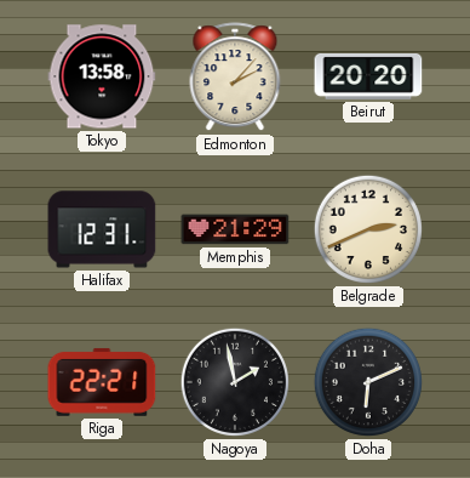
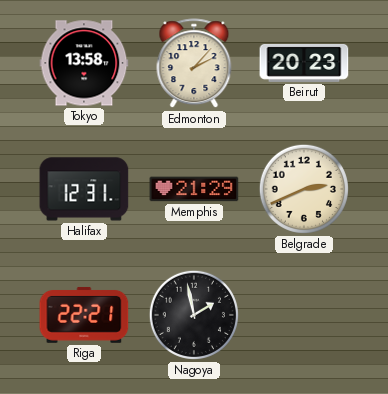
Beirut: 20:20 -> 20:23 (304, 63)
Doha: 6:11 -> none (368, 382)
